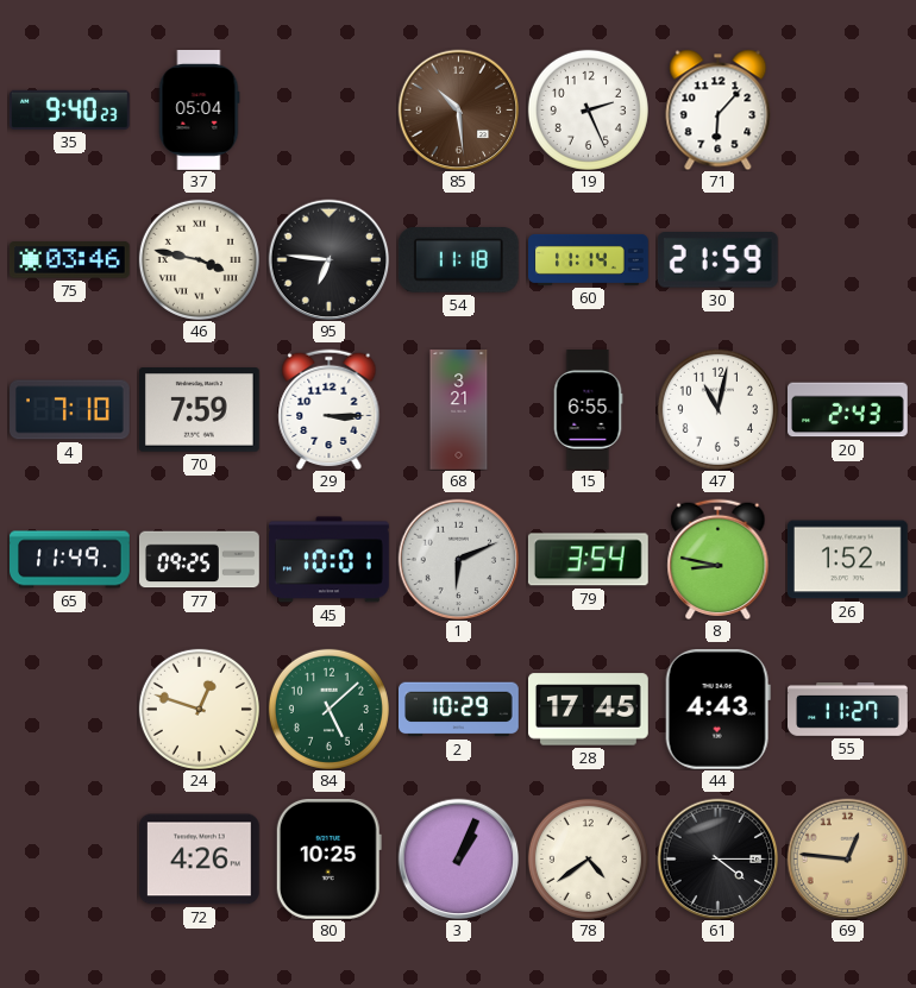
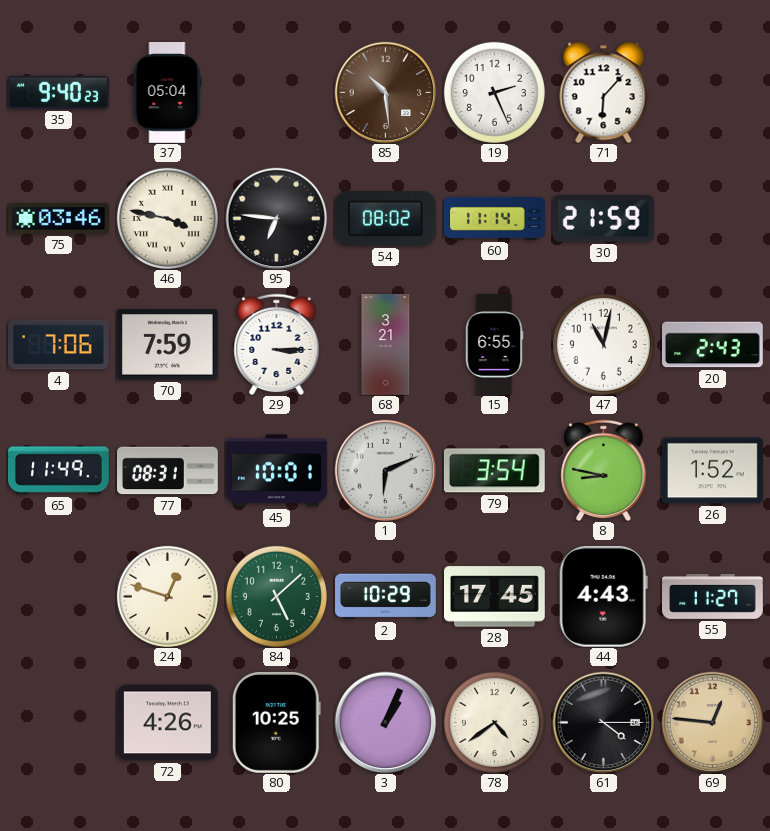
54: 11:18 -> 08:02 (385, 219)
4: 7:10 -> 7:06 (59, 345)
77: 09:25 -> 08:31 (168, 471)
